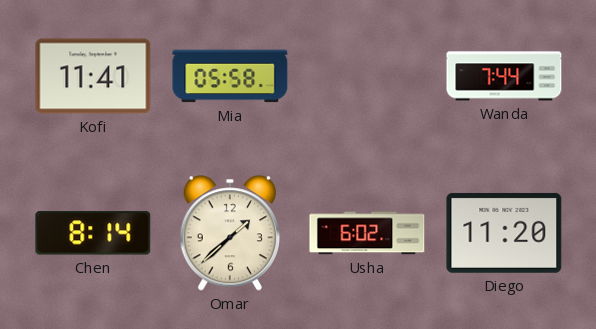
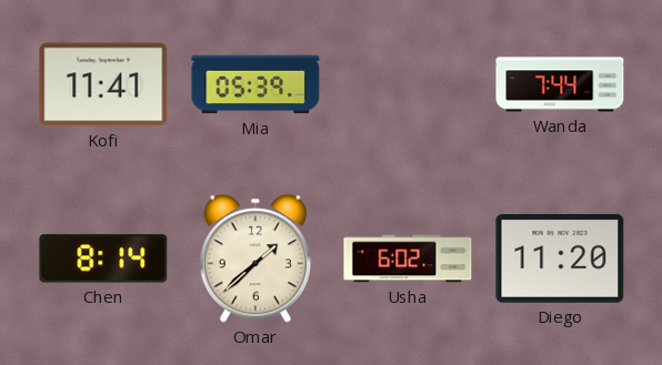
Mia: 05:58 -> 05:39 (255, 84)
